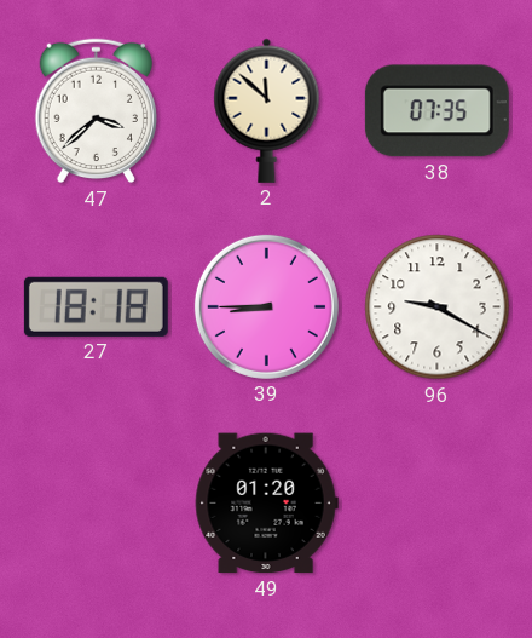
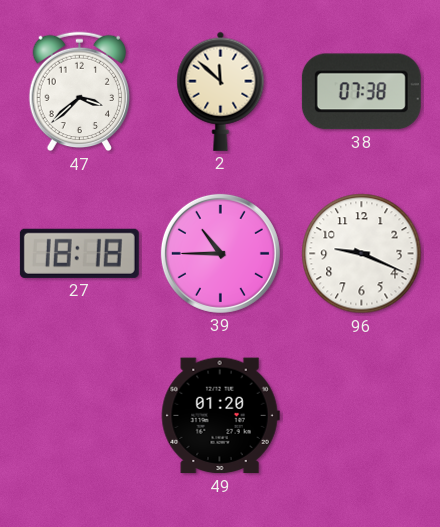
38: 07:35 -> 07:38 (361, 92)
39: 8:45 -> 10:45 (220, 253)
96: 9:20 -> 9:19 (362, 254)
